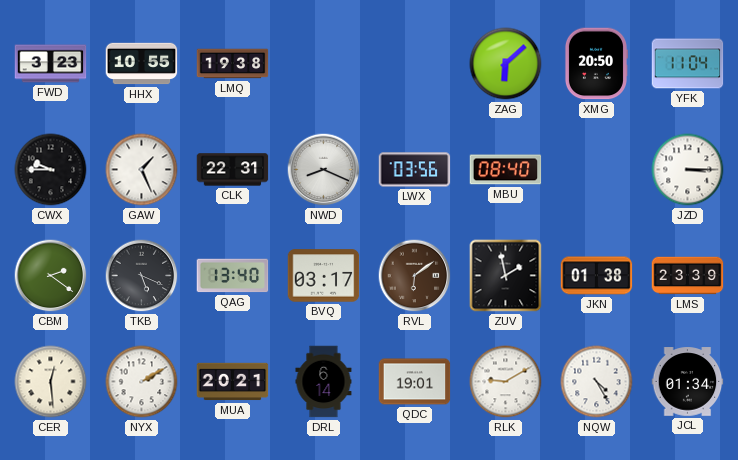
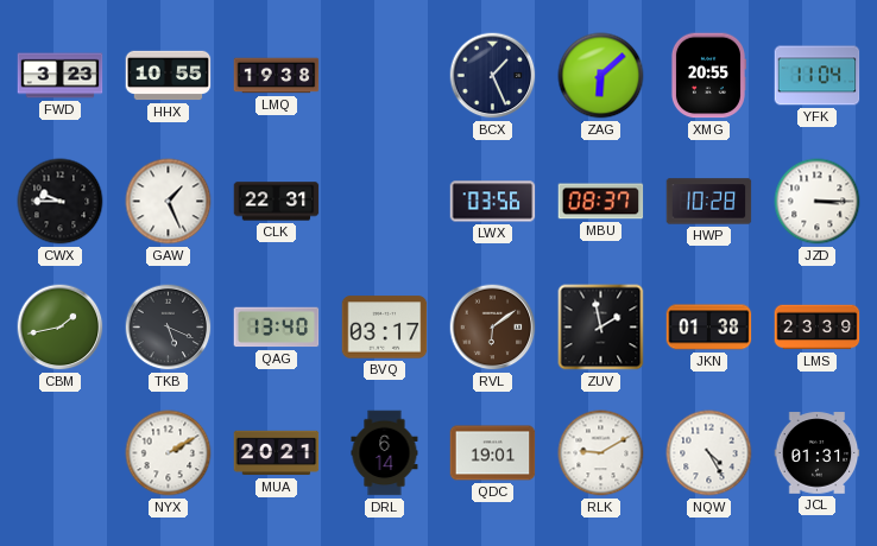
BCX: none -> 1:26 (493, 76)
XMG: 20:50 -> 20:55 (708, 76)
NWD: 8:19 -> none (324, 170)
MBU: 08:40 -> 08:37 (601, 202)
HWP: none -> 10:28 (709, 202)
CBM: 2:21 -> 1:43 (61, 328)
CER: 12:29 -> none (51, 382)
JCL: 01:34 -> 01:31 (818, 453)
